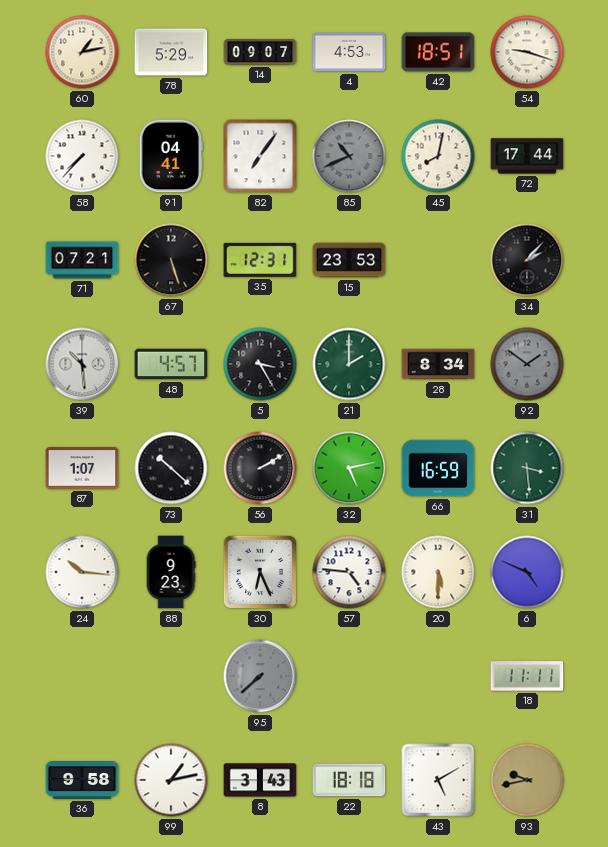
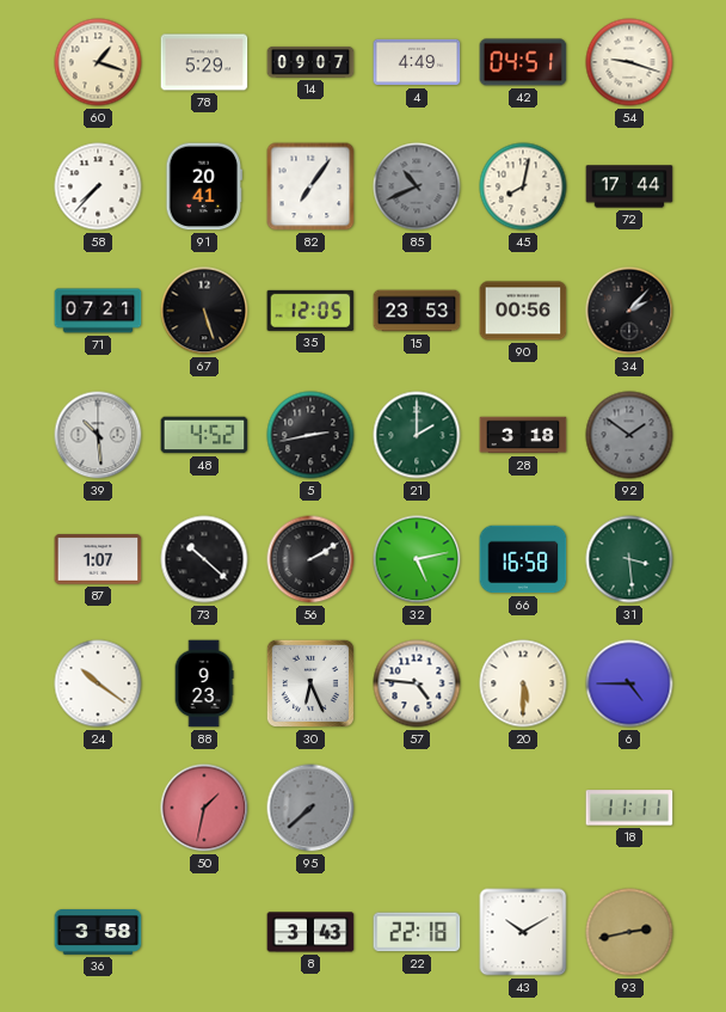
60: 1:13 -> 1:18 (98, 62)
4: 4:53 -> 4:49 (417, 62)
42: 18:51 -> 04:51 (523, 62)
91: 04:41 -> 20:41 (204, 186)
35: 12:31 -> 12:05 (310, 311)
90: none -> 00:56 (523, 311)
48: 4:57 -> 4:52 (204, 435)
5: 3:25 -> 2:43 (310, 435)
28: 8:34 -> 3:18 (523, 435)
66: 16:59 -> 16:58 (523, 559)
24: 10:16 -> 10:21 (98, 683)
6: 4:49 -> 4:45 (629, 683)
50: none -> 1:32 (204, 808)
36: 9:58 -> 3:58 (98, 932)
99: 1:13 -> none (171, 780)
22: 18:18 -> 22:18 (417, 932)
43: 5:10 -> 10:10 (523, 932)
93: 9:43 -> 2:43 (629, 932)
